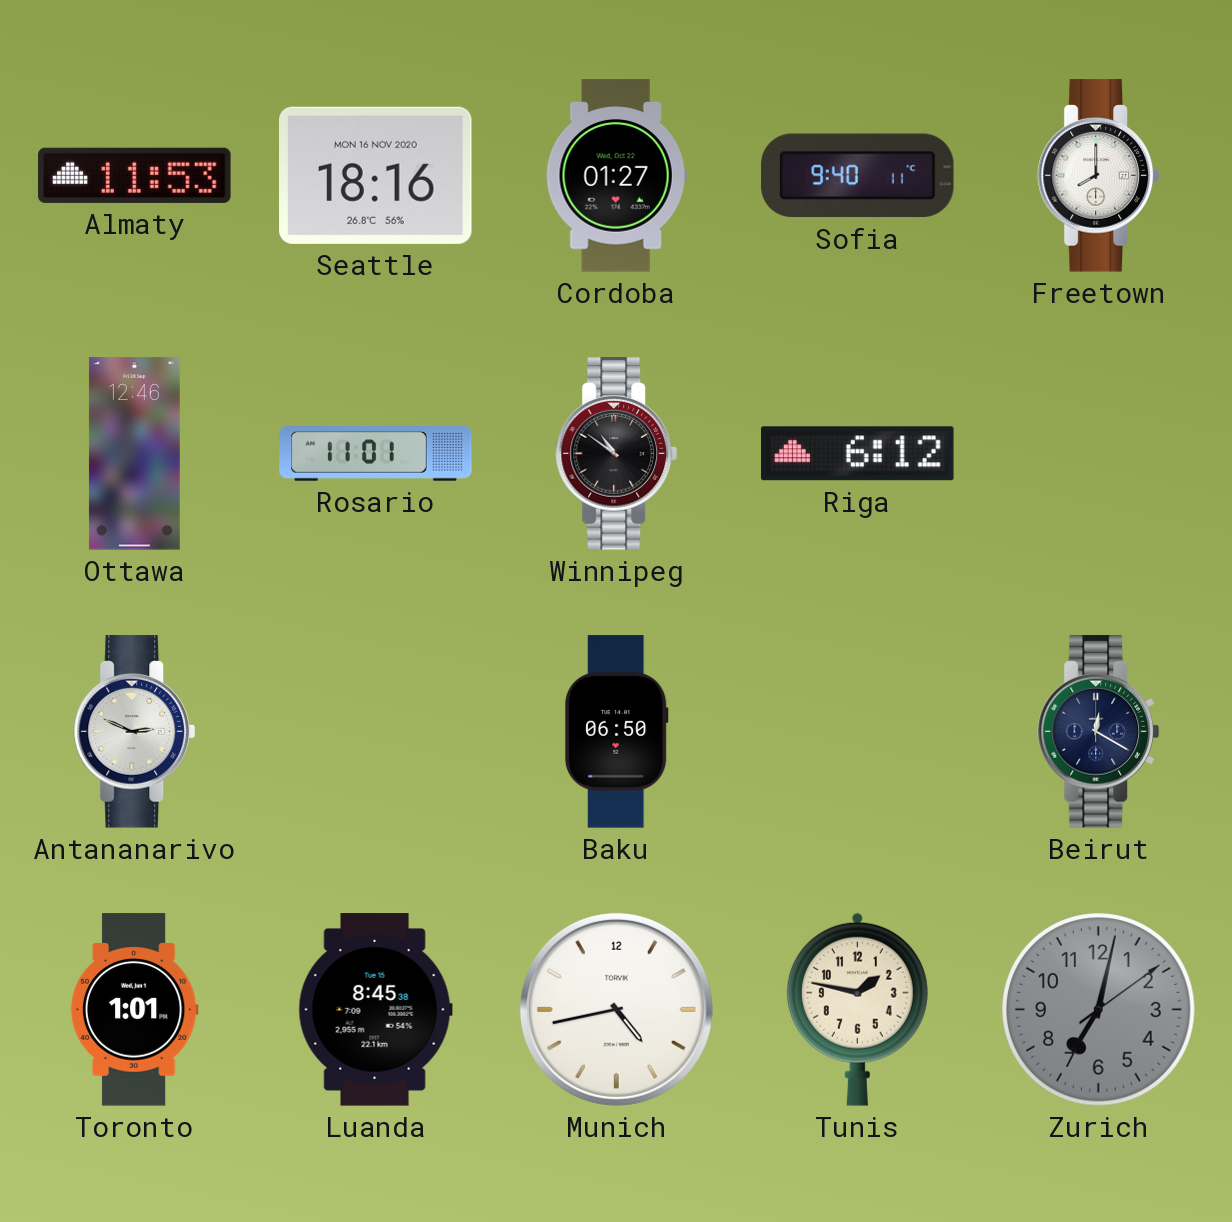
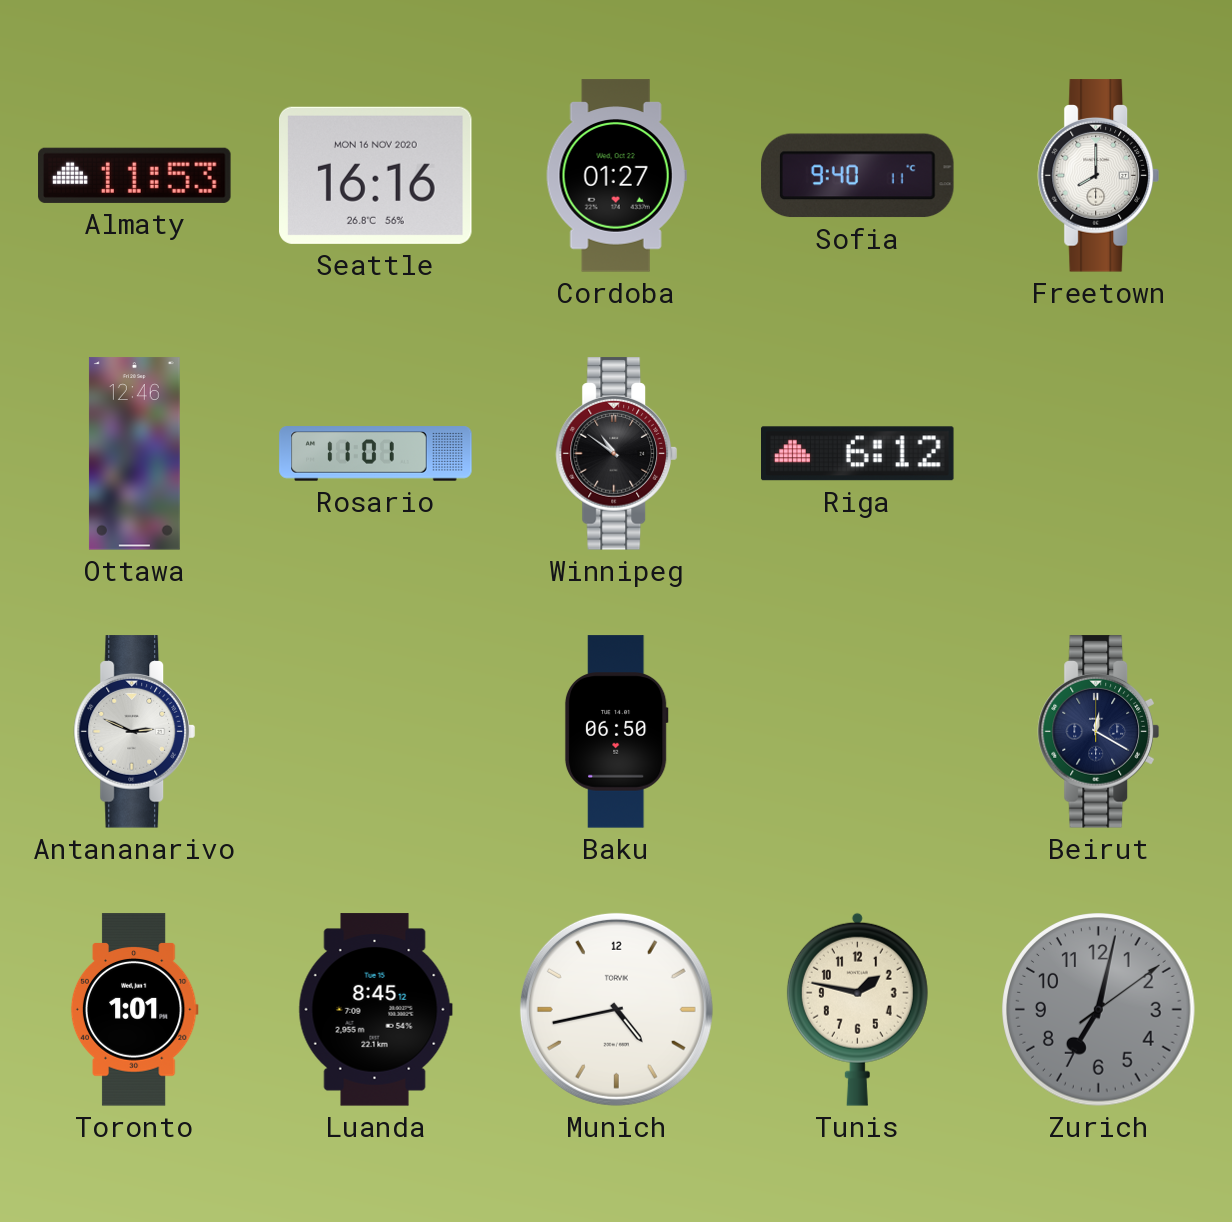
Seattle: 18:16 -> 16:16 (376, 175)
Luanda: 8:45:38 -> 8:45:12 (375, 1010)
